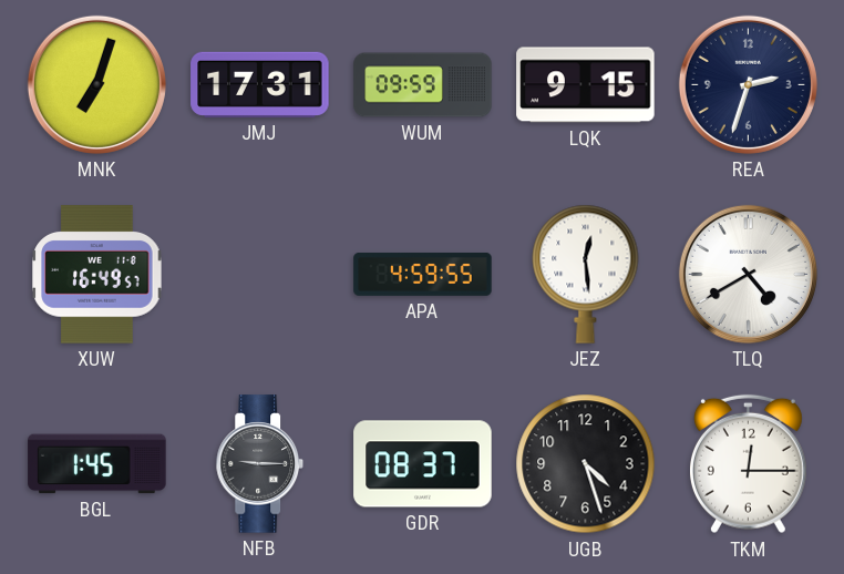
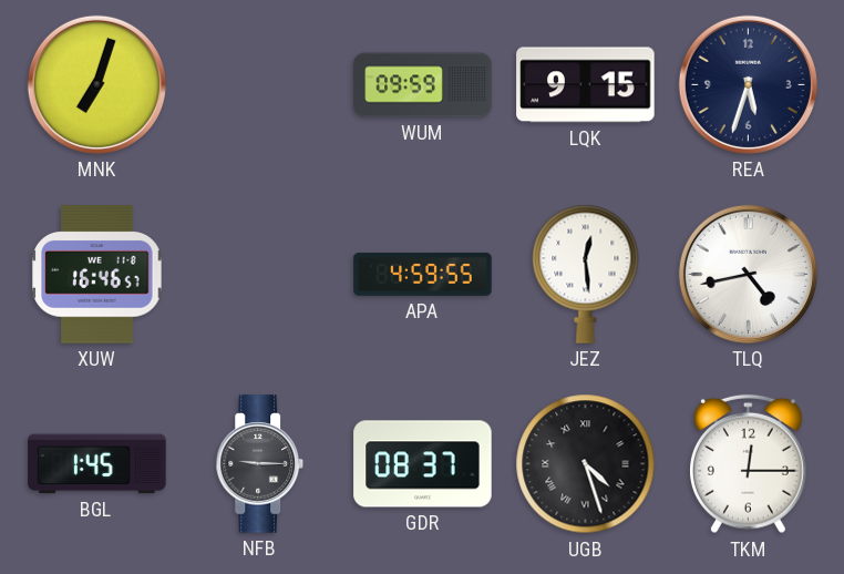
JMJ: 17:31 -> none (260, 84)
REA: 2:33 -> 5:33 (748, 84)
XUW: 16:49 -> 16:46 (97, 275)
TLQ: 4:40 -> 4:43 (748, 274)
UGB numerals: Arabic -> Roman (586, 464)
